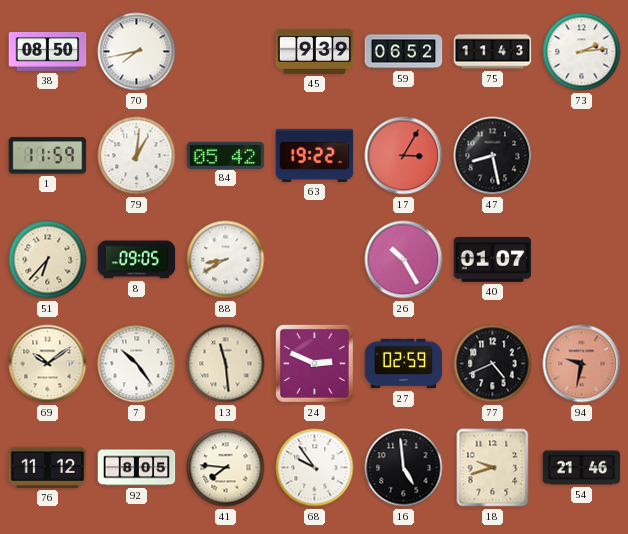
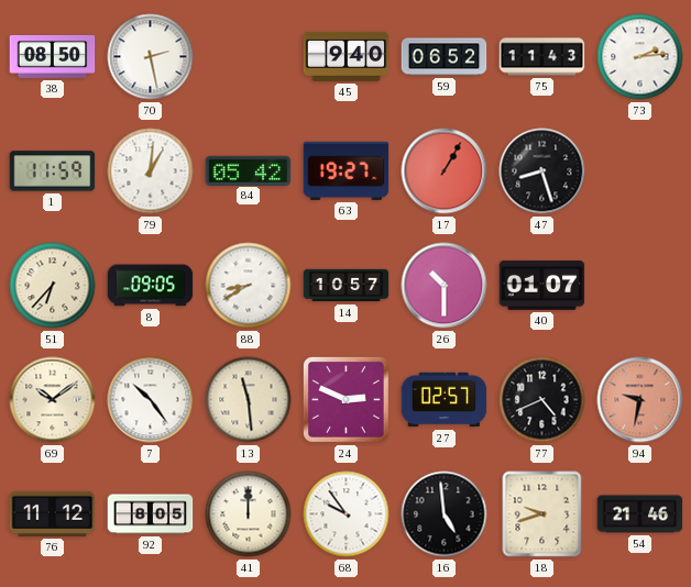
70: 7:43 -> 2:28 (151, 57)
45: 9:39 -> 9:40 (347, 56)
63: 19:22 -> 19:27 (347, 170)
17: 3:05 -> 1:05 (445, 171)
47: 8:28 -> 8:27 (542, 171)
14: none -> 10:57 (347, 286)
26: 10:25 -> 10:30 (445, 286)
27: 02:59 -> 02:57 (445, 400)
41: 7:46 -> 12:00 (249, 514)
